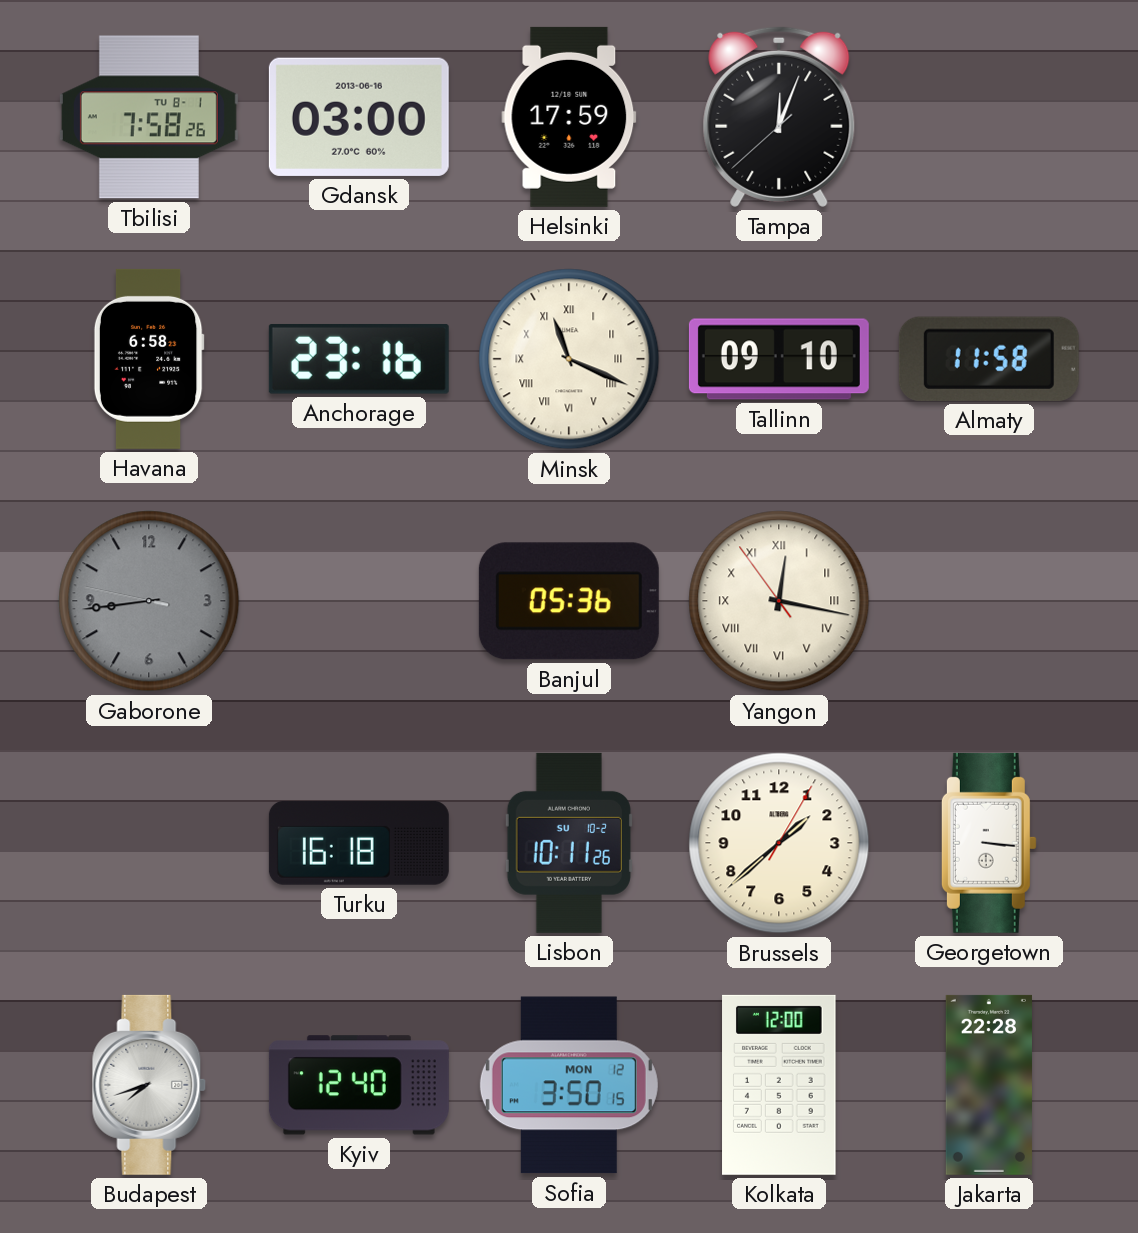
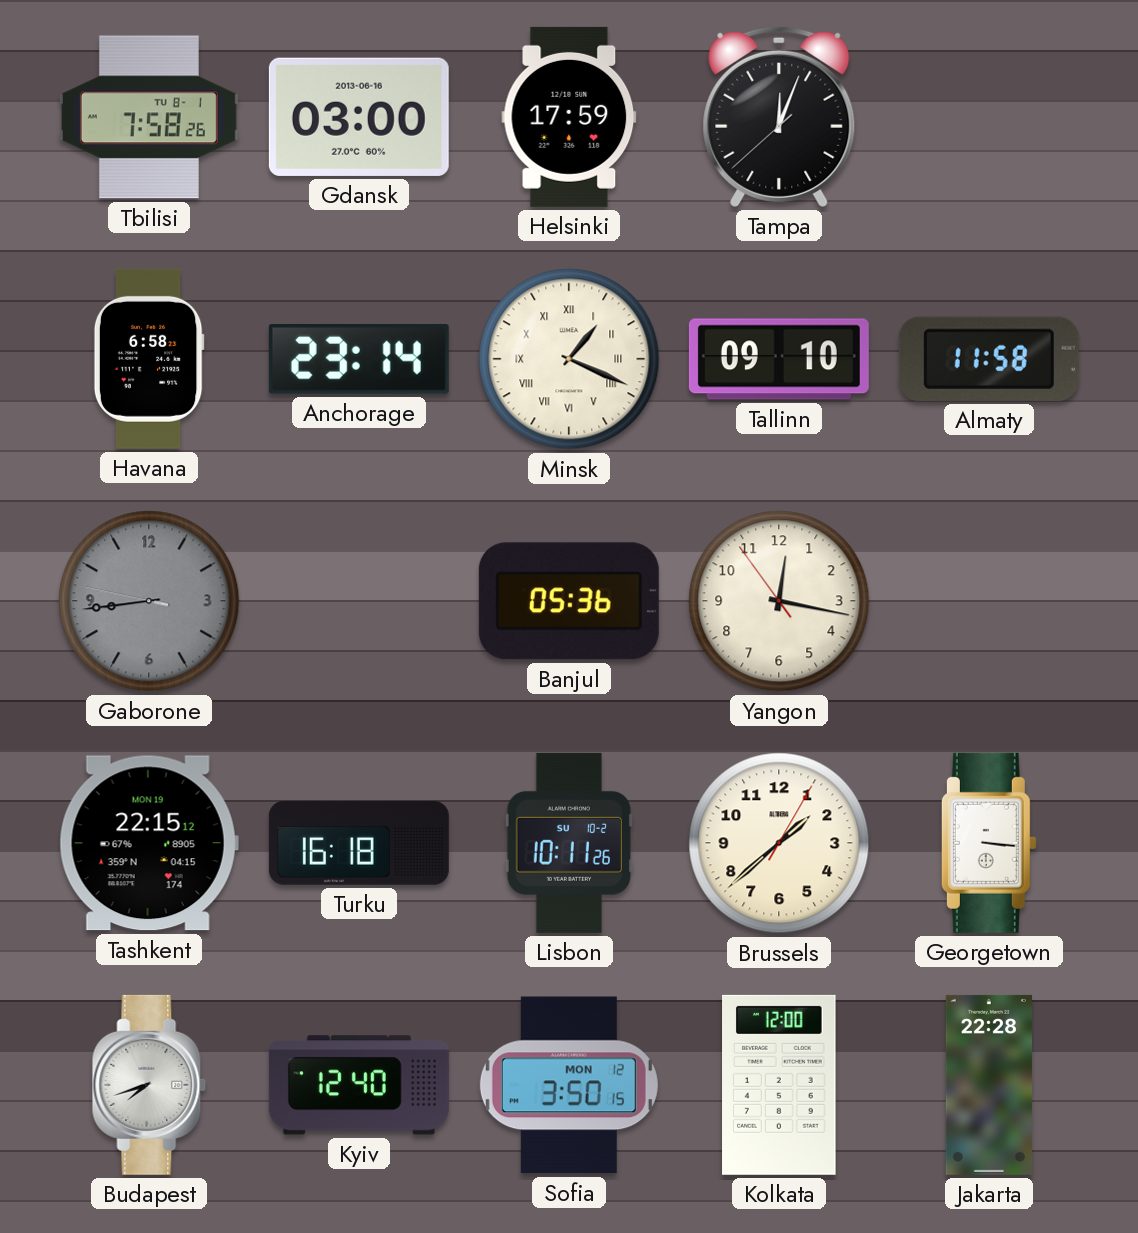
Anchorage: 23:16 -> 23:14 (359, 359)
Minsk: 11:19 -> 1:19 (569, 359)
Yangon numerals: Roman -> Arabic (779, 601)
Tashkent: none -> 22:15 (149, 843)
